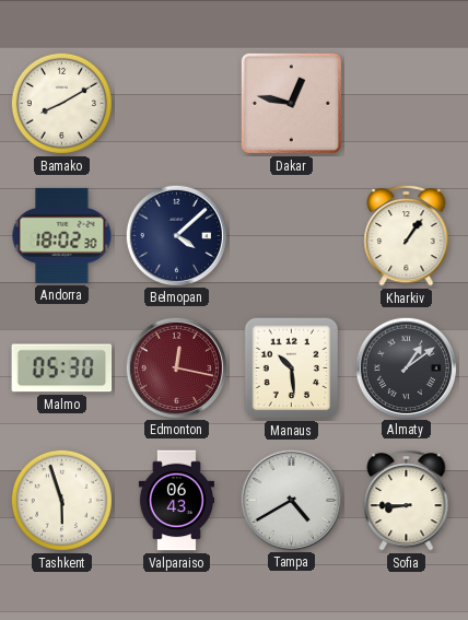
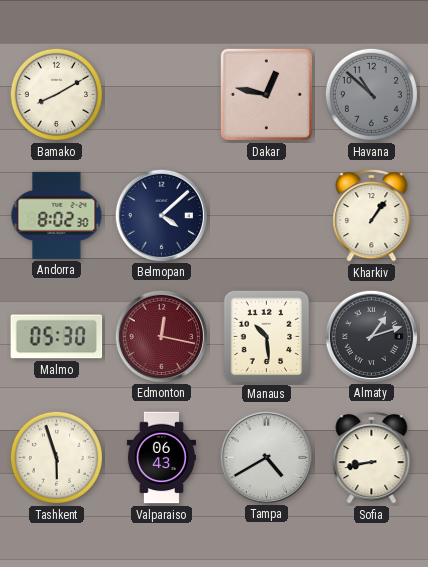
Havana: none -> 10:52 (371, 94)
Andorra: 18:02 -> 8:02 (57, 215)
Almaty: 1:09 -> 1:12 (371, 336)
Sofia: 8:45 -> 8:43 (372, 457)
